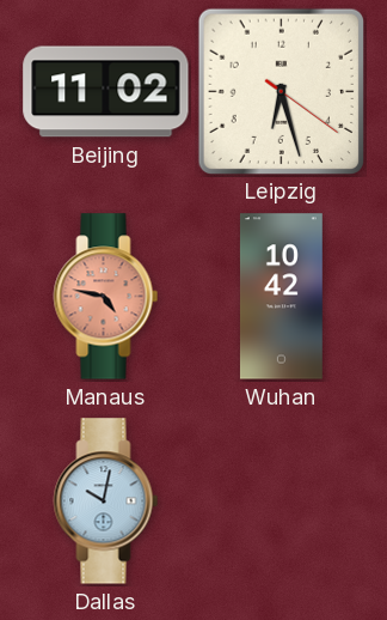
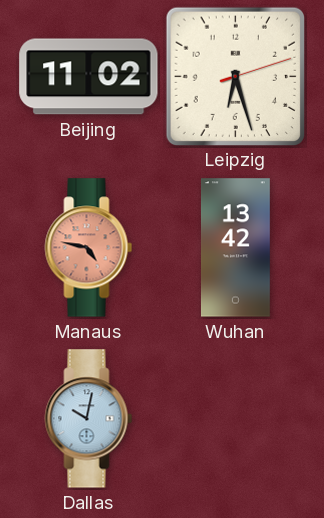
Leipzig: 6:27:21 -> 6:27:12 (235, 76)
Wuhan: 10:42 -> 13:42 (235, 248)
